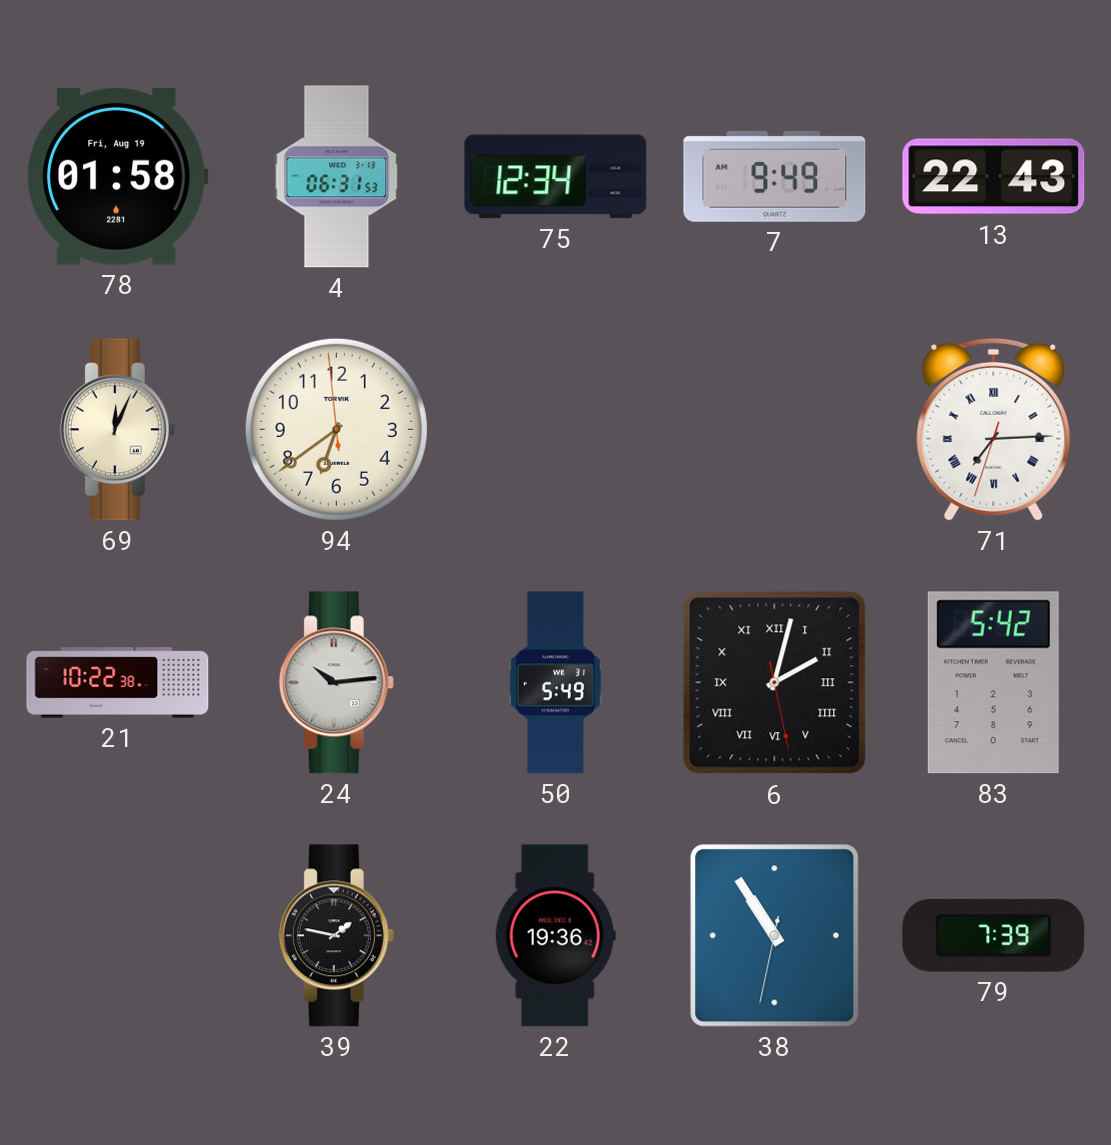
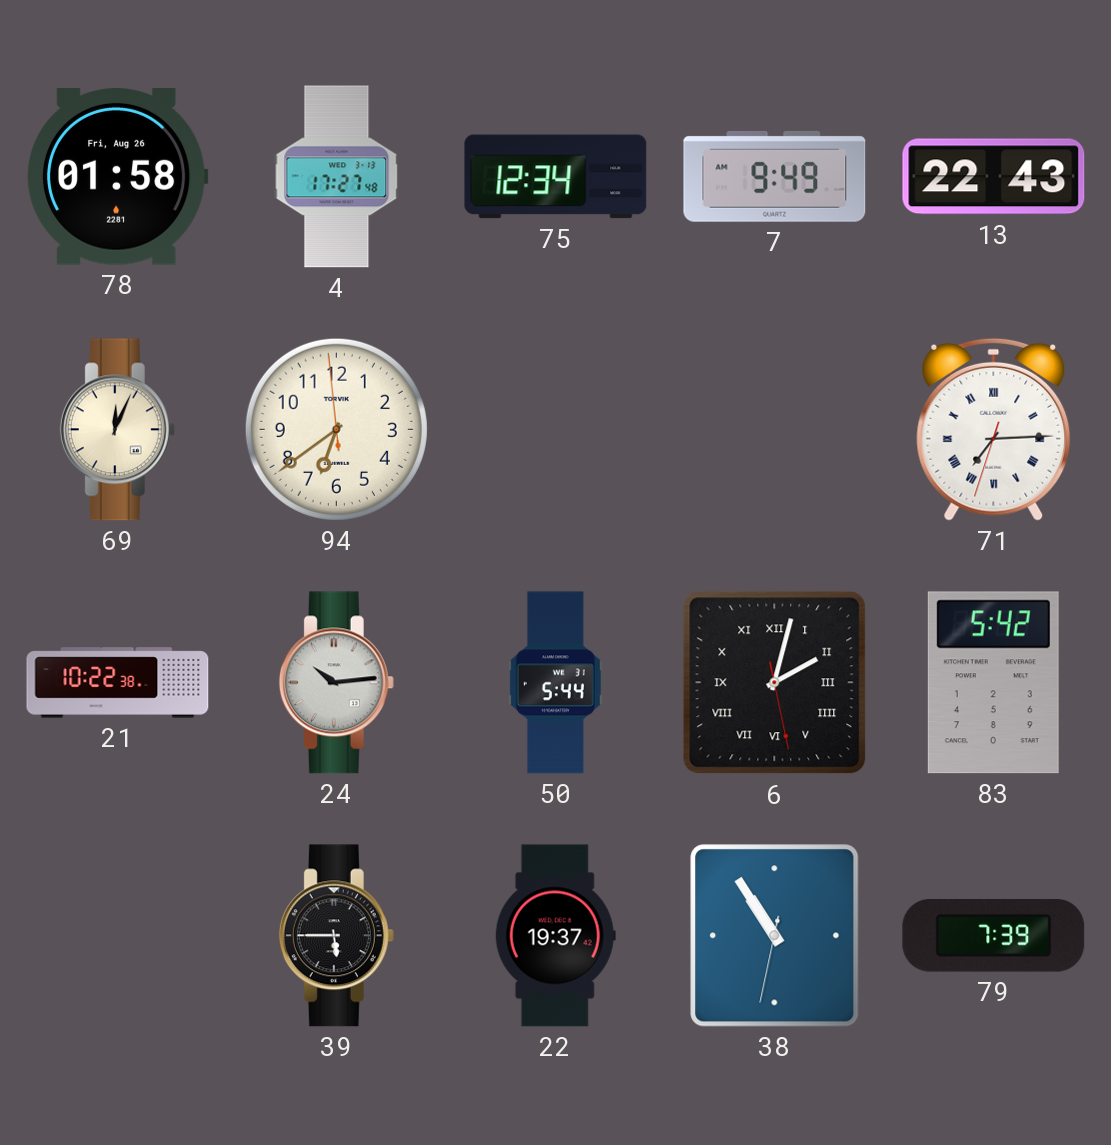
78 date: Fri, Aug 19 -> Fri, Aug 26 (117, 177)
4: 06:31 -> 17:27 (337, 177)
50: 5:49 -> 5:44 (555, 683)
39: 1:47 -> 5:45 (336, 936)
22: 19:36 -> 19:37 (555, 936)
